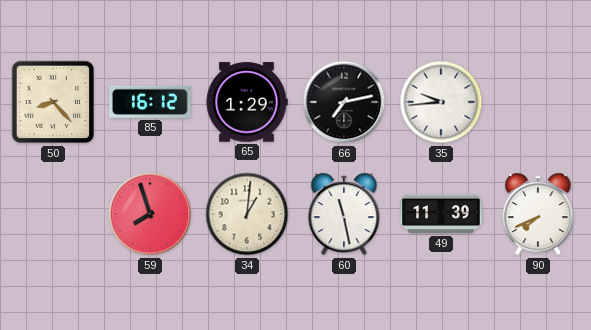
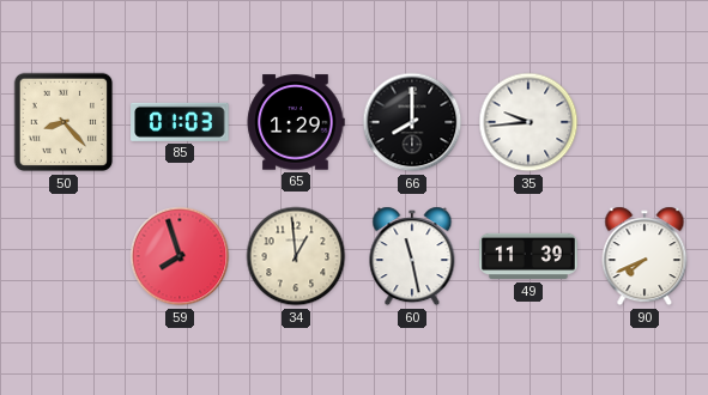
85: 16:12 -> 01:03 (180, 122)
66: 7:13 -> 8:00 (412, 122)
34: 1:01 -> 12:59 (296, 256)
